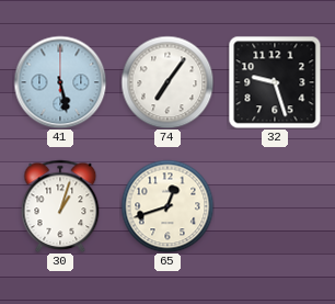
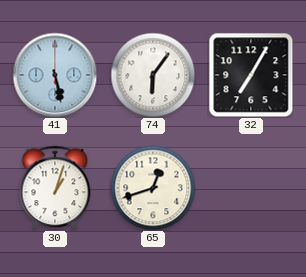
74: 7:06 -> 6:06 (153, 75)
32: 9:27 -> 7:05 (251, 75)
